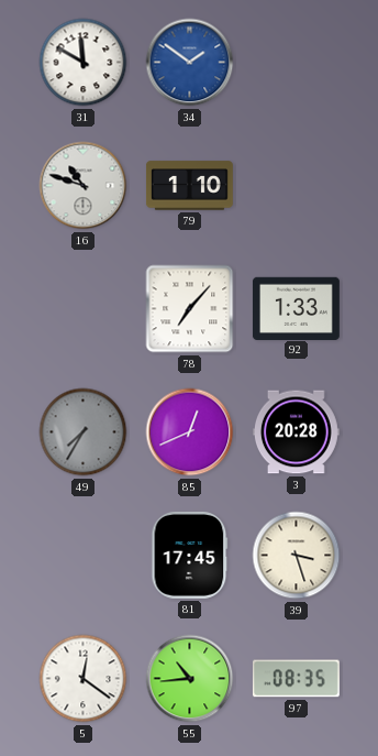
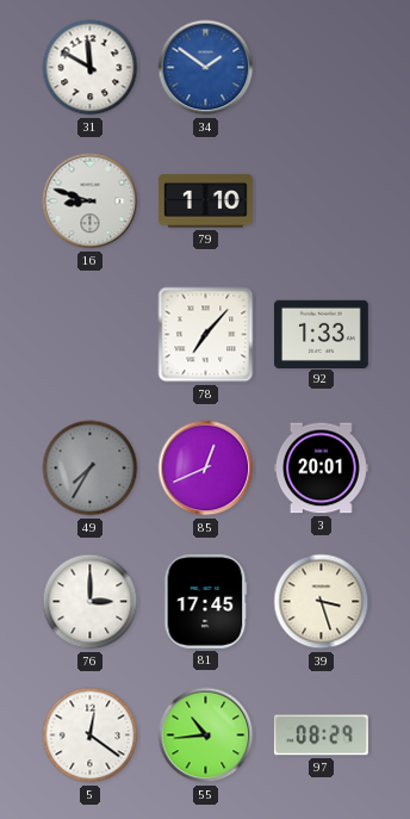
16: 10:48 -> 8:48 (91, 201)
3: 20:28 -> 20:01 (321, 469)
76: none -> 3:00 (91, 602)
97: 08:35 -> 08:29 (321, 736)
